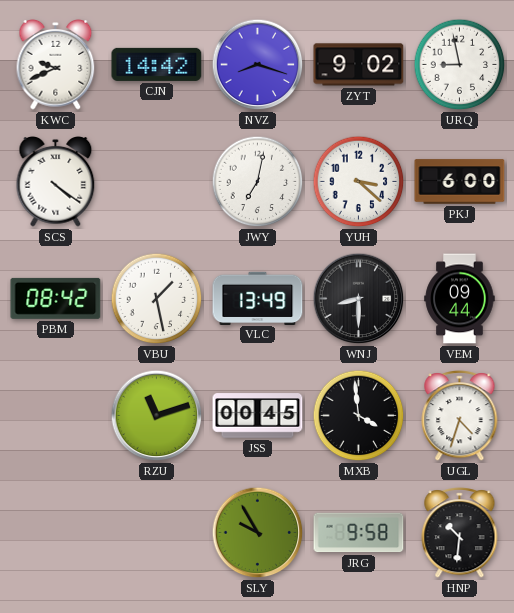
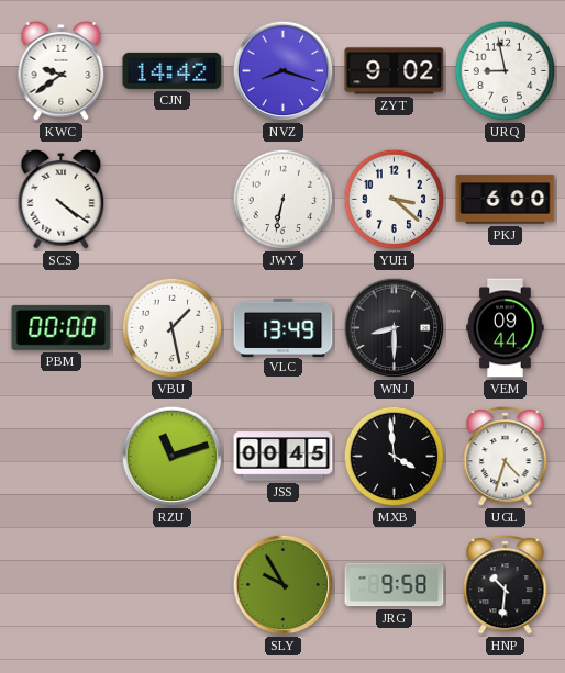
KWC: 9:41 -> 9:39 (62, 71)
JWY: 7:02 -> 6:32 (284, 200)
PBM: 08:42 -> 00:00 (62, 327)
